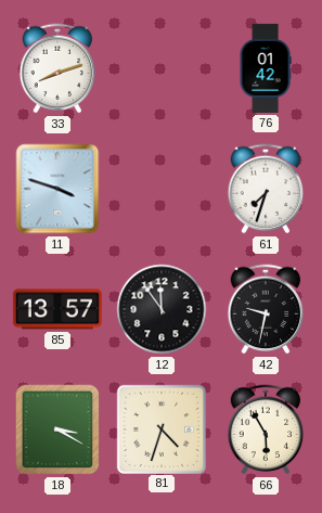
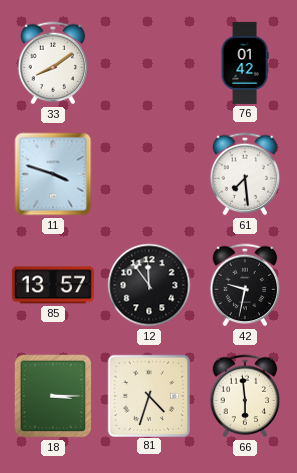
33: 8:12 -> 8:09 (53, 63)
61: 7:33 -> 7:29 (245, 174)
18: 3:20 -> 3:15 (53, 396)
66: 5:55 -> 5:59 (245, 396)
